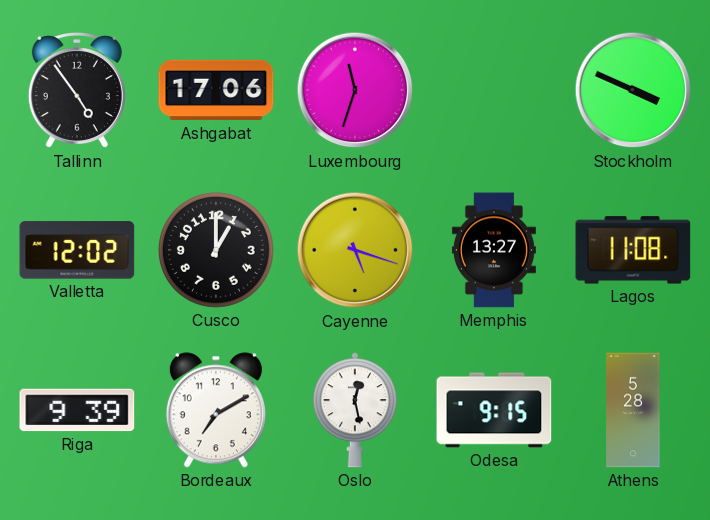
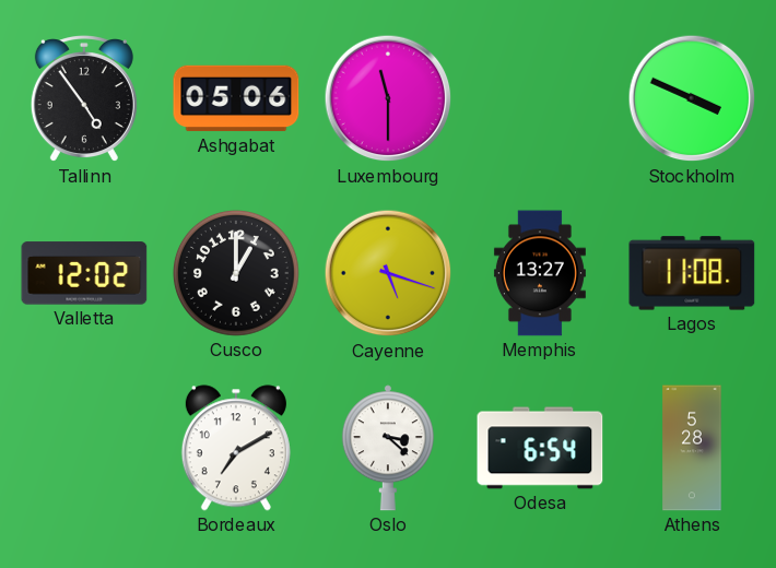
Ashgabat: 17:06 -> 05:06 (236, 98)
Luxembourg: 11:33 -> 11:30 (388, 98)
Riga: 9:39 -> none (77, 410)
Oslo: 12:28 -> 3:22 (388, 448)
Odesa: 9:15 -> 6:54 (540, 448)
